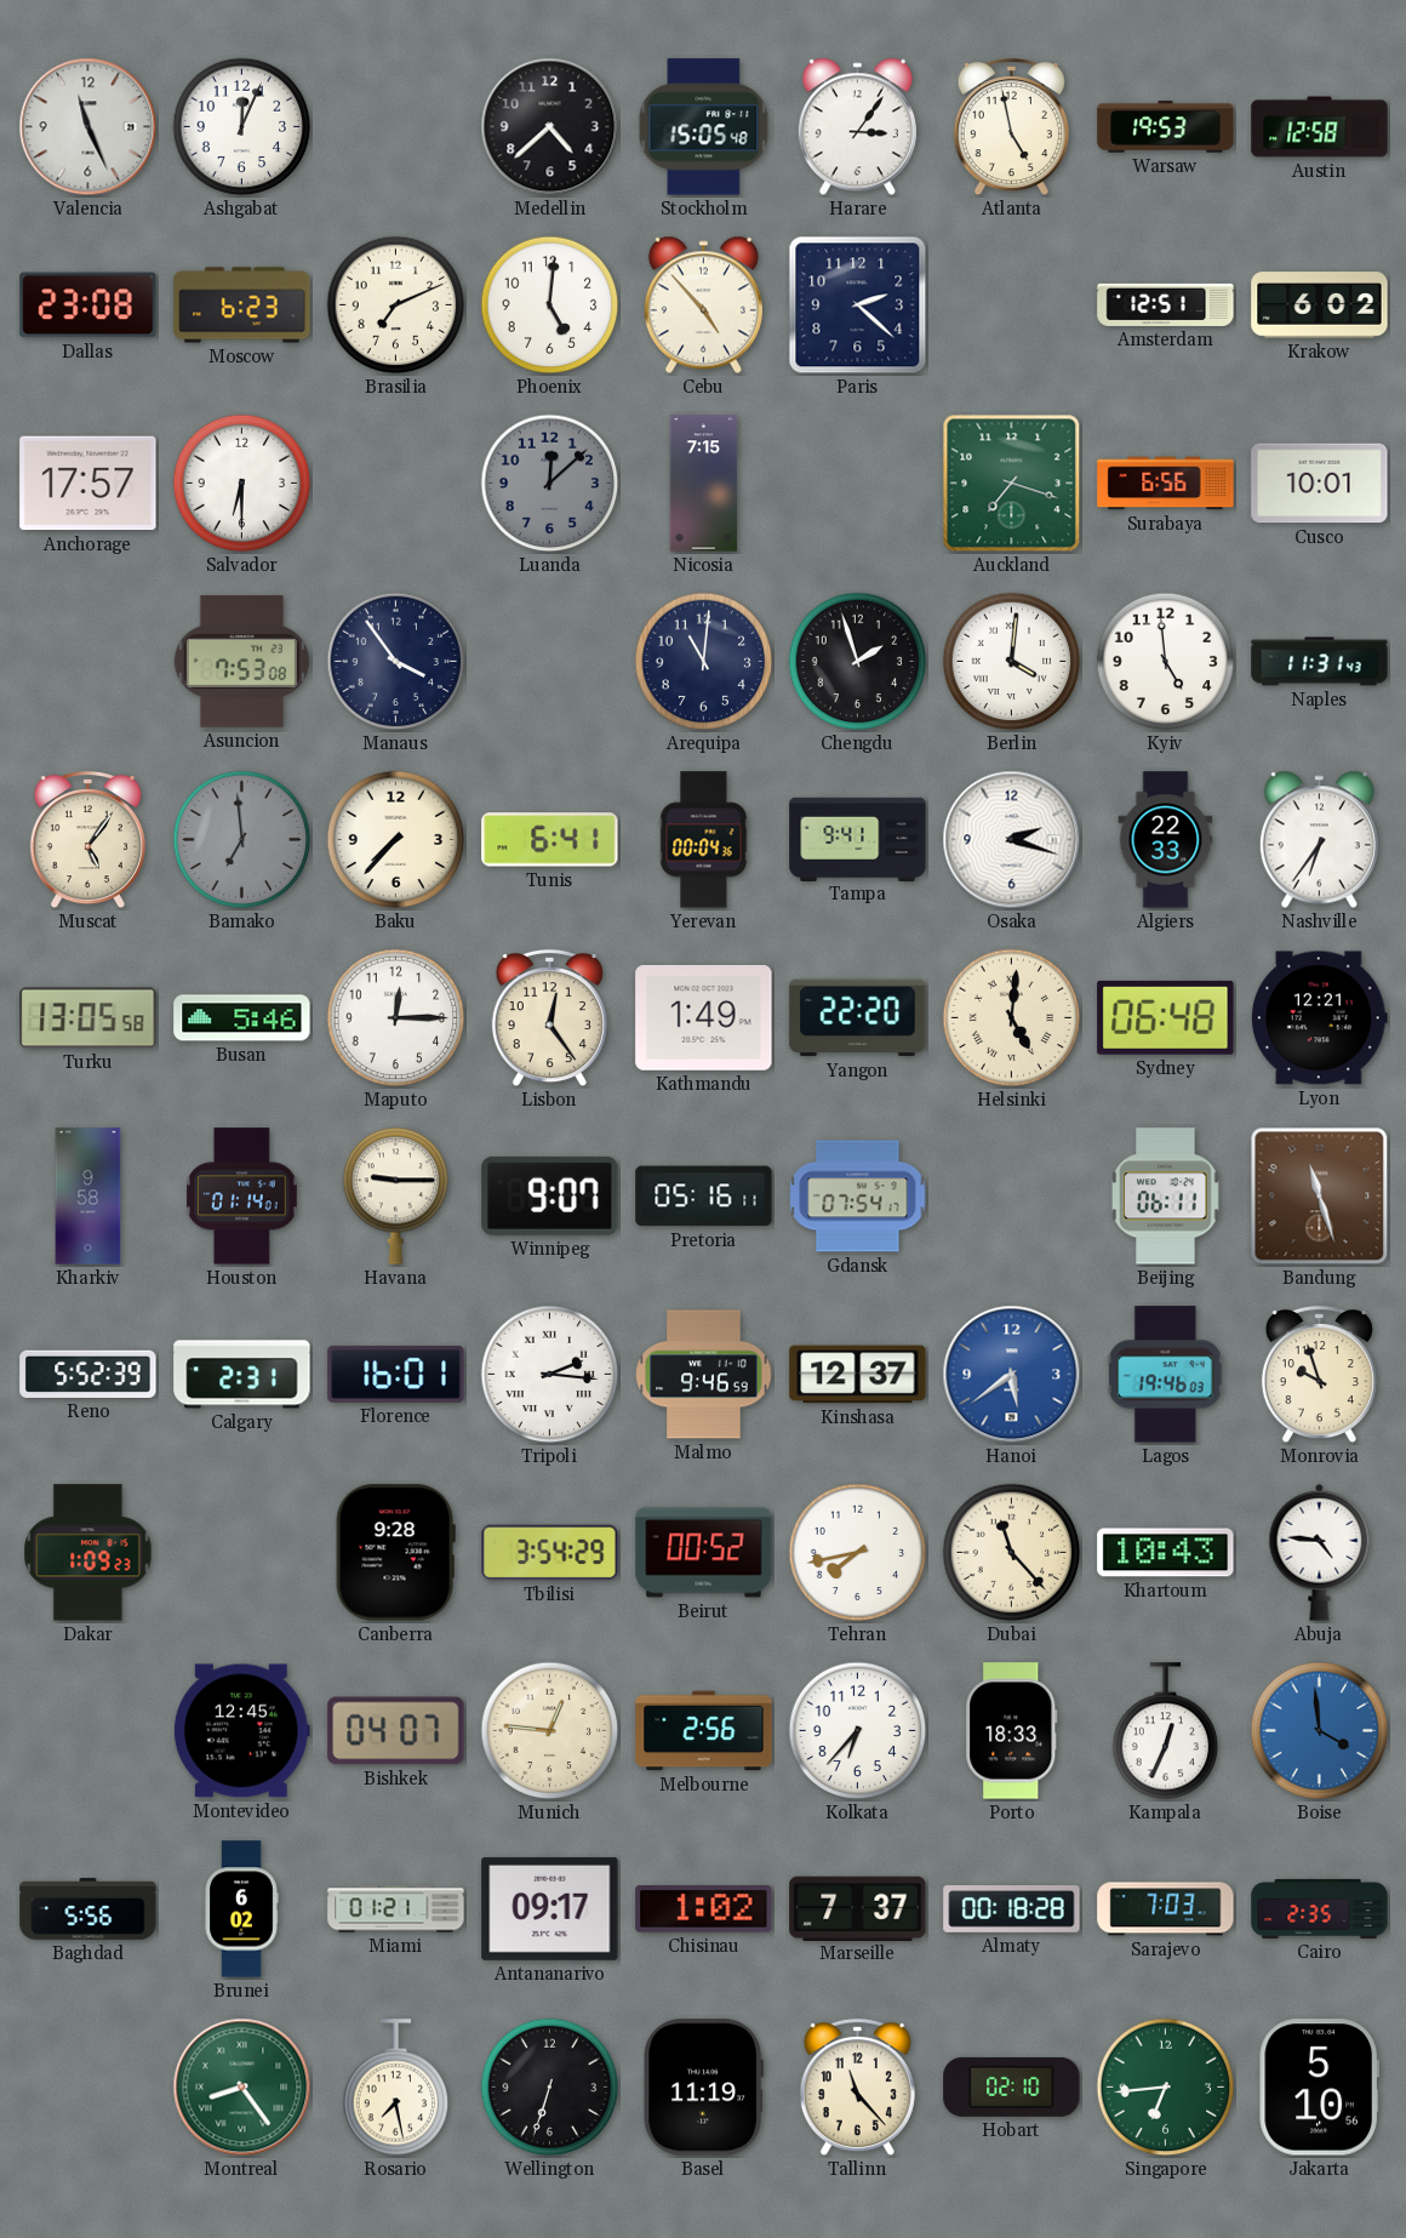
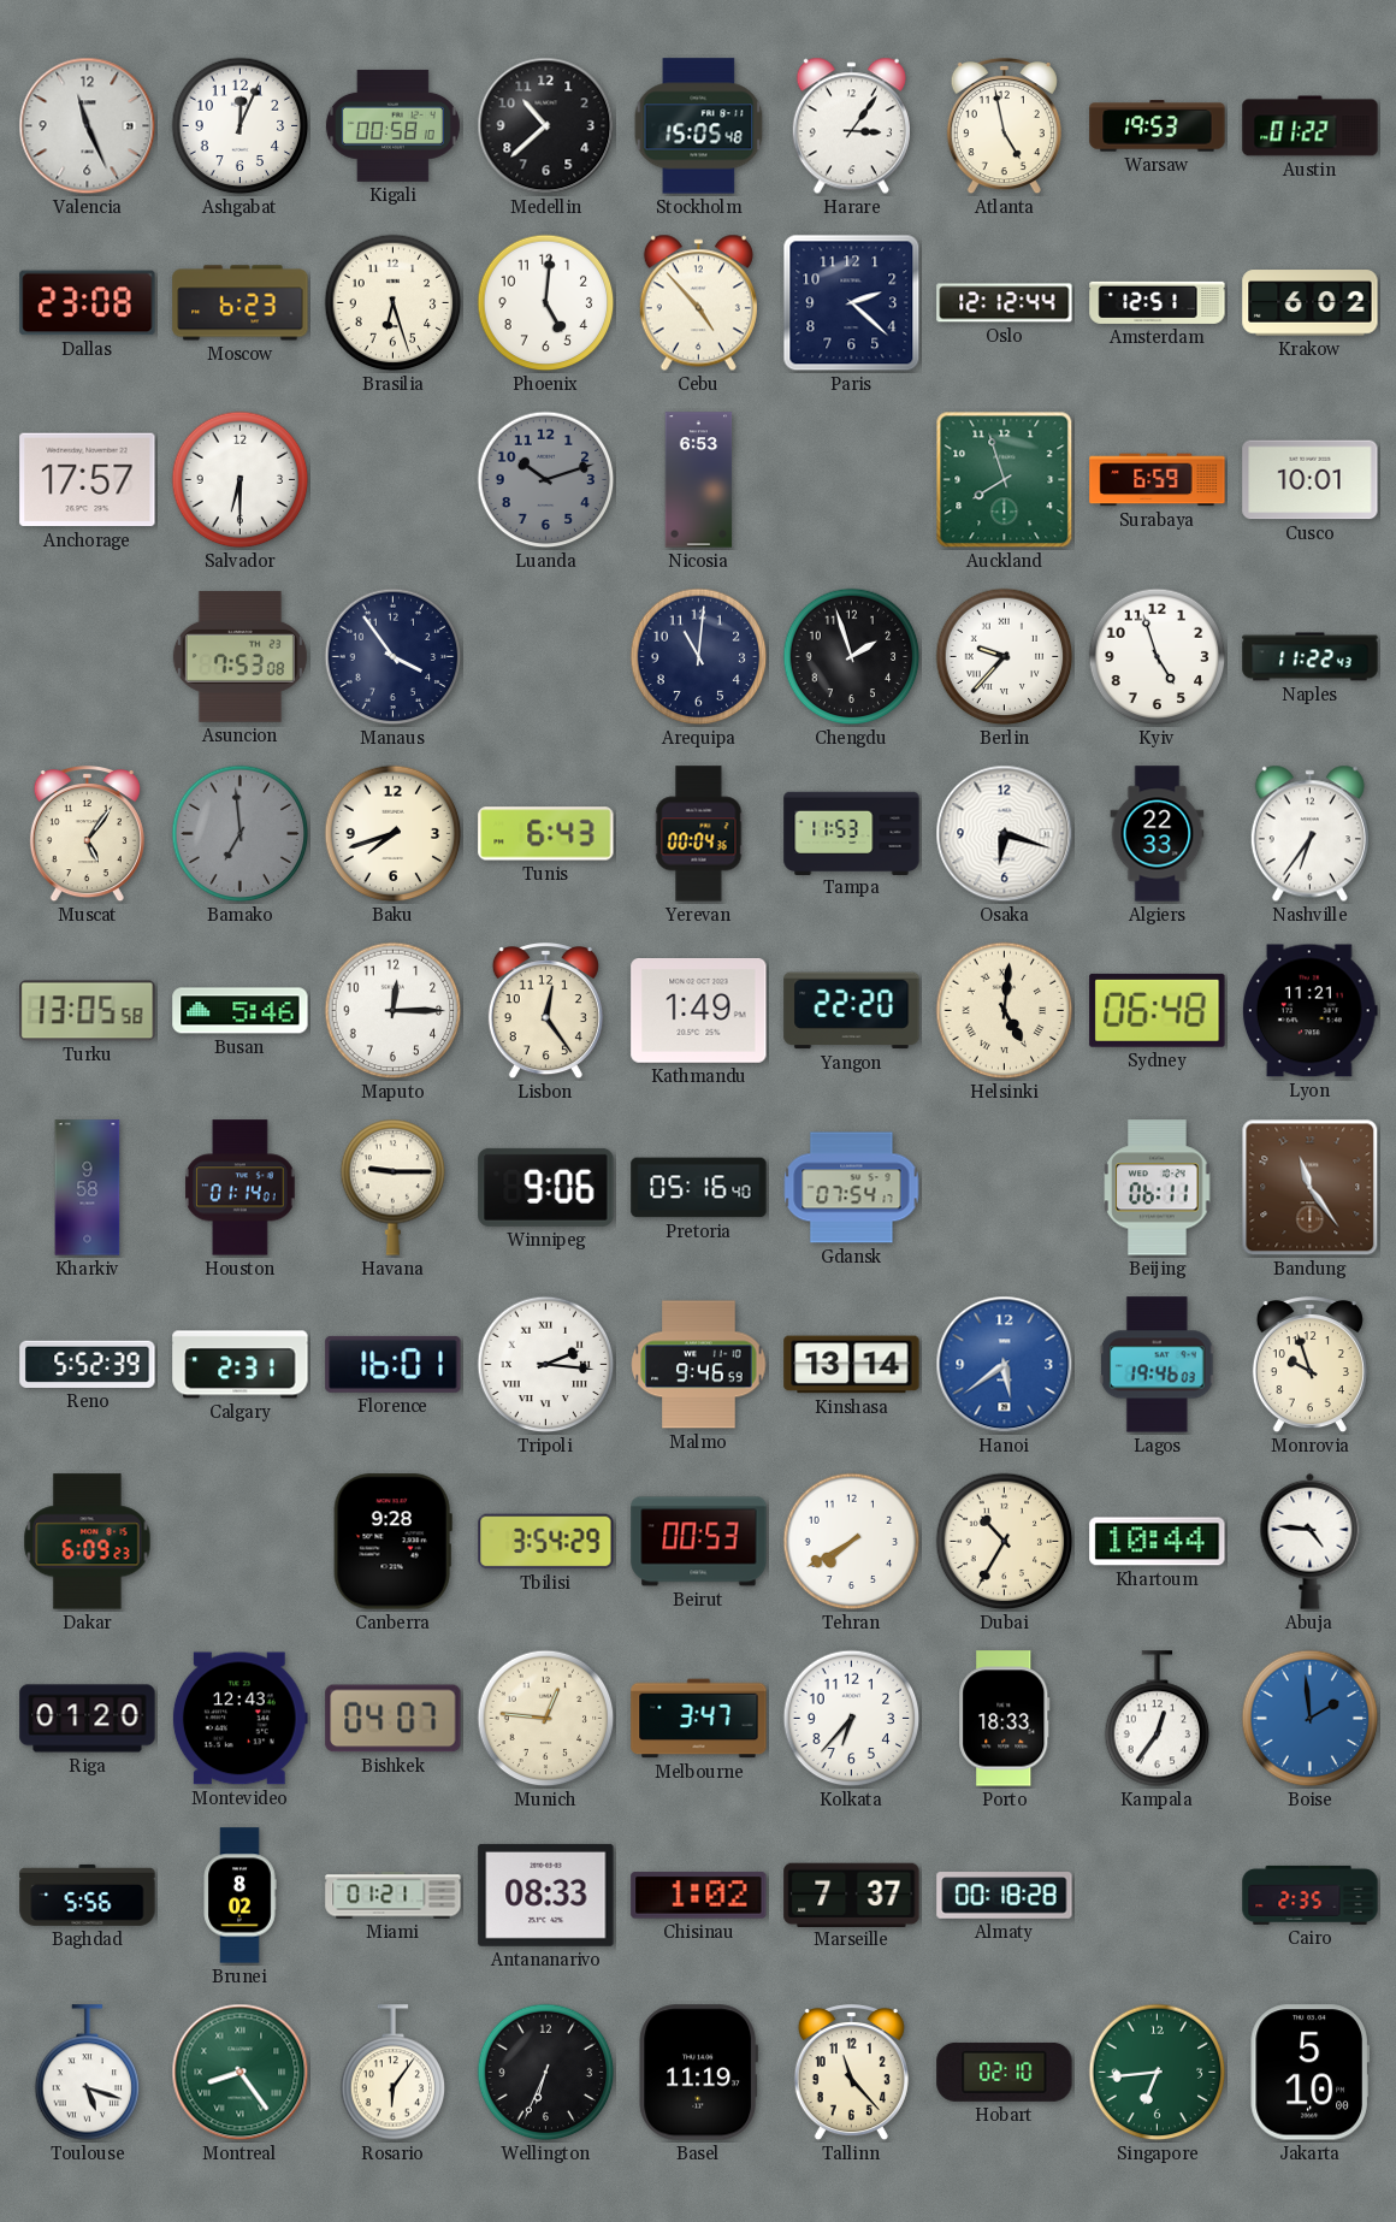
Kigali: none -> 00:58 (392, 125)
Medellin: 4:38 -> 10:38 (546, 126)
Austin: 12:58 -> 01:22 (1311, 126)
Brasilia: 7:11 -> 6:27 (394, 303)
Oslo: none -> 12:12 (1005, 303)
Luanda: 12:08 -> 10:12 (546, 480)
Nicosia: 7:15 -> 6:53 (699, 480)
Auckland: 7:18 -> 7:57 (1005, 480)
Surabaya: 6:56 -> 6:59 (1158, 480)
Berlin: 4:01 -> 9:37 (1005, 657)
Kyiv: 4:59 -> 4:57 (1158, 657)
Naples: 11:31 -> 11:22 (1311, 657)
Baku: 7:37 -> 7:42 (394, 834)
Tunis: 6:41 -> 6:43 (546, 834)
Tampa: 9:41 -> 11:53 (852, 833)
Osaka: 2:18 -> 6:18 (1005, 834)
Lyon: 12:21 -> 11:21 (1309, 1011)
Winnipeg: 9:07 -> 9:06 (546, 1187)
Pretoria: 05:16:11 -> 05:16:40 (699, 1188)
Bandung: 11:27 -> 11:24 (1311, 1188)
Kinshasa: 12:37 -> 13:14 (852, 1365)
Dakar: 1:09 -> 6:09 (88, 1542)
Beirut: 00:52 -> 00:53 (699, 1542)
Tehran: 7:43 -> 7:40 (852, 1542)
Dubai: 11:23 -> 10:35 (1005, 1542)
Khartoum: 10:43 -> 10:44 (1158, 1542)
Riga: none -> 01:20 (88, 1719)
Montevideo: 12:45 -> 12:43 (239, 1719)
Melbourne: 2:56 -> 3:47 (699, 1719)
Kampala: 12:34 -> 12:36 (1158, 1719)
Boise: 3:59 -> 1:59 (1311, 1719)
Brunei: 6:02 -> 8:02 (239, 1896)
Antananarivo: 09:17 -> 08:33 (546, 1895)
Sarajevo: 7:03 -> none (1166, 1909)
Toulouse: none -> 5:18 (88, 2073)
Rosario: 7:28 -> 6:06 (394, 2073)
Wellington: 6:33 -> 6:34 (546, 2073)
Jakarta: 5:10:56 -> 5:10:00 (1309, 2073)
